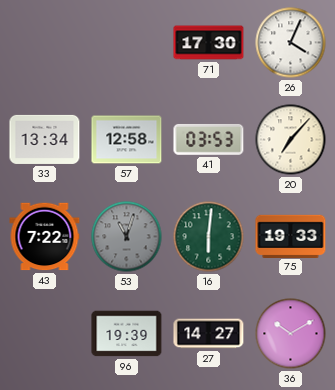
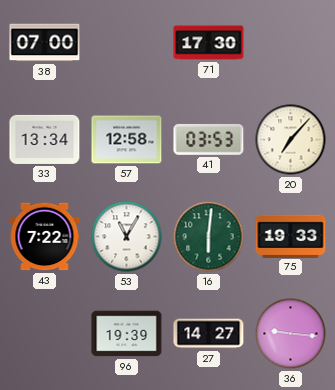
38: none -> 07:00 (45, 43)
26: 4:04 -> none (291, 43)
53: 11:03 -> 11:05 (127, 237)
53 dial: grey -> white (127, 237)
36: 10:10 -> 9:16 (291, 334)
